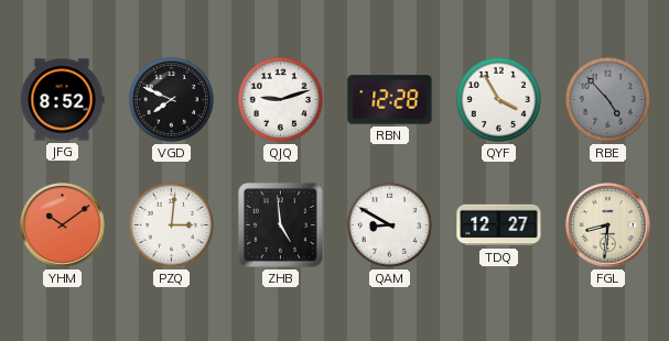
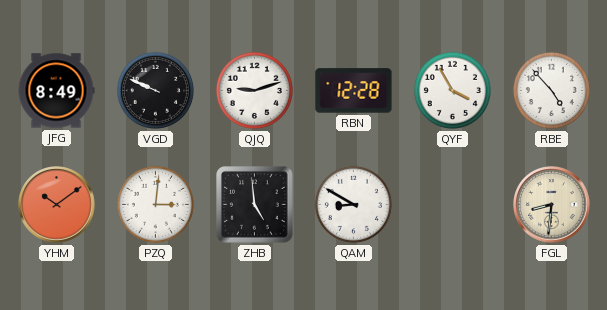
JFG: 8:52 -> 8:49 (56, 91)
VGD: 7:49 -> 9:49 (155, 90)
RBE dial: grey -> white (551, 90)
TDQ: 12:27 -> none (499, 226)
